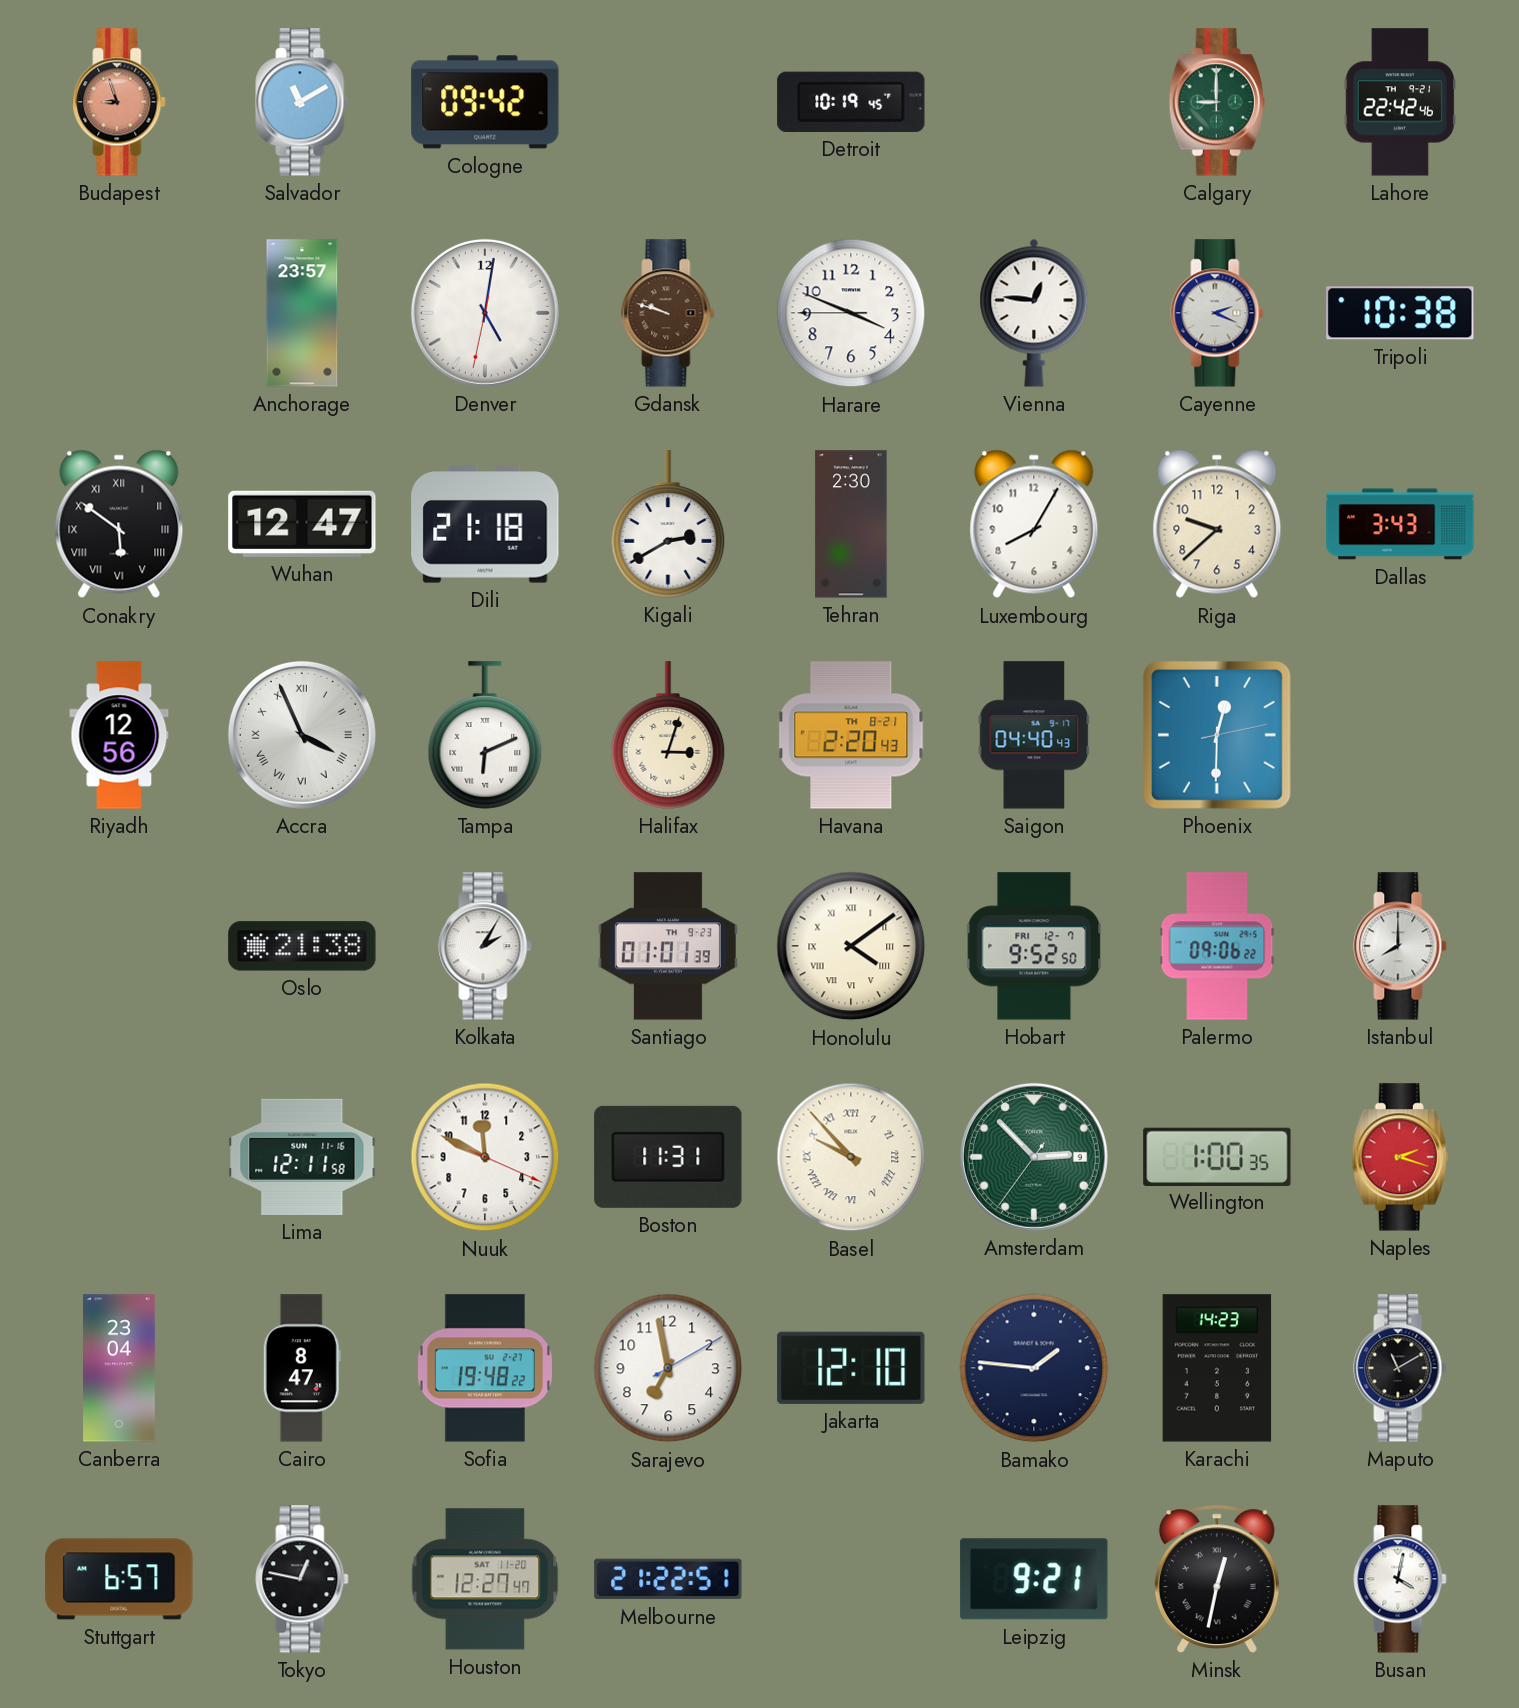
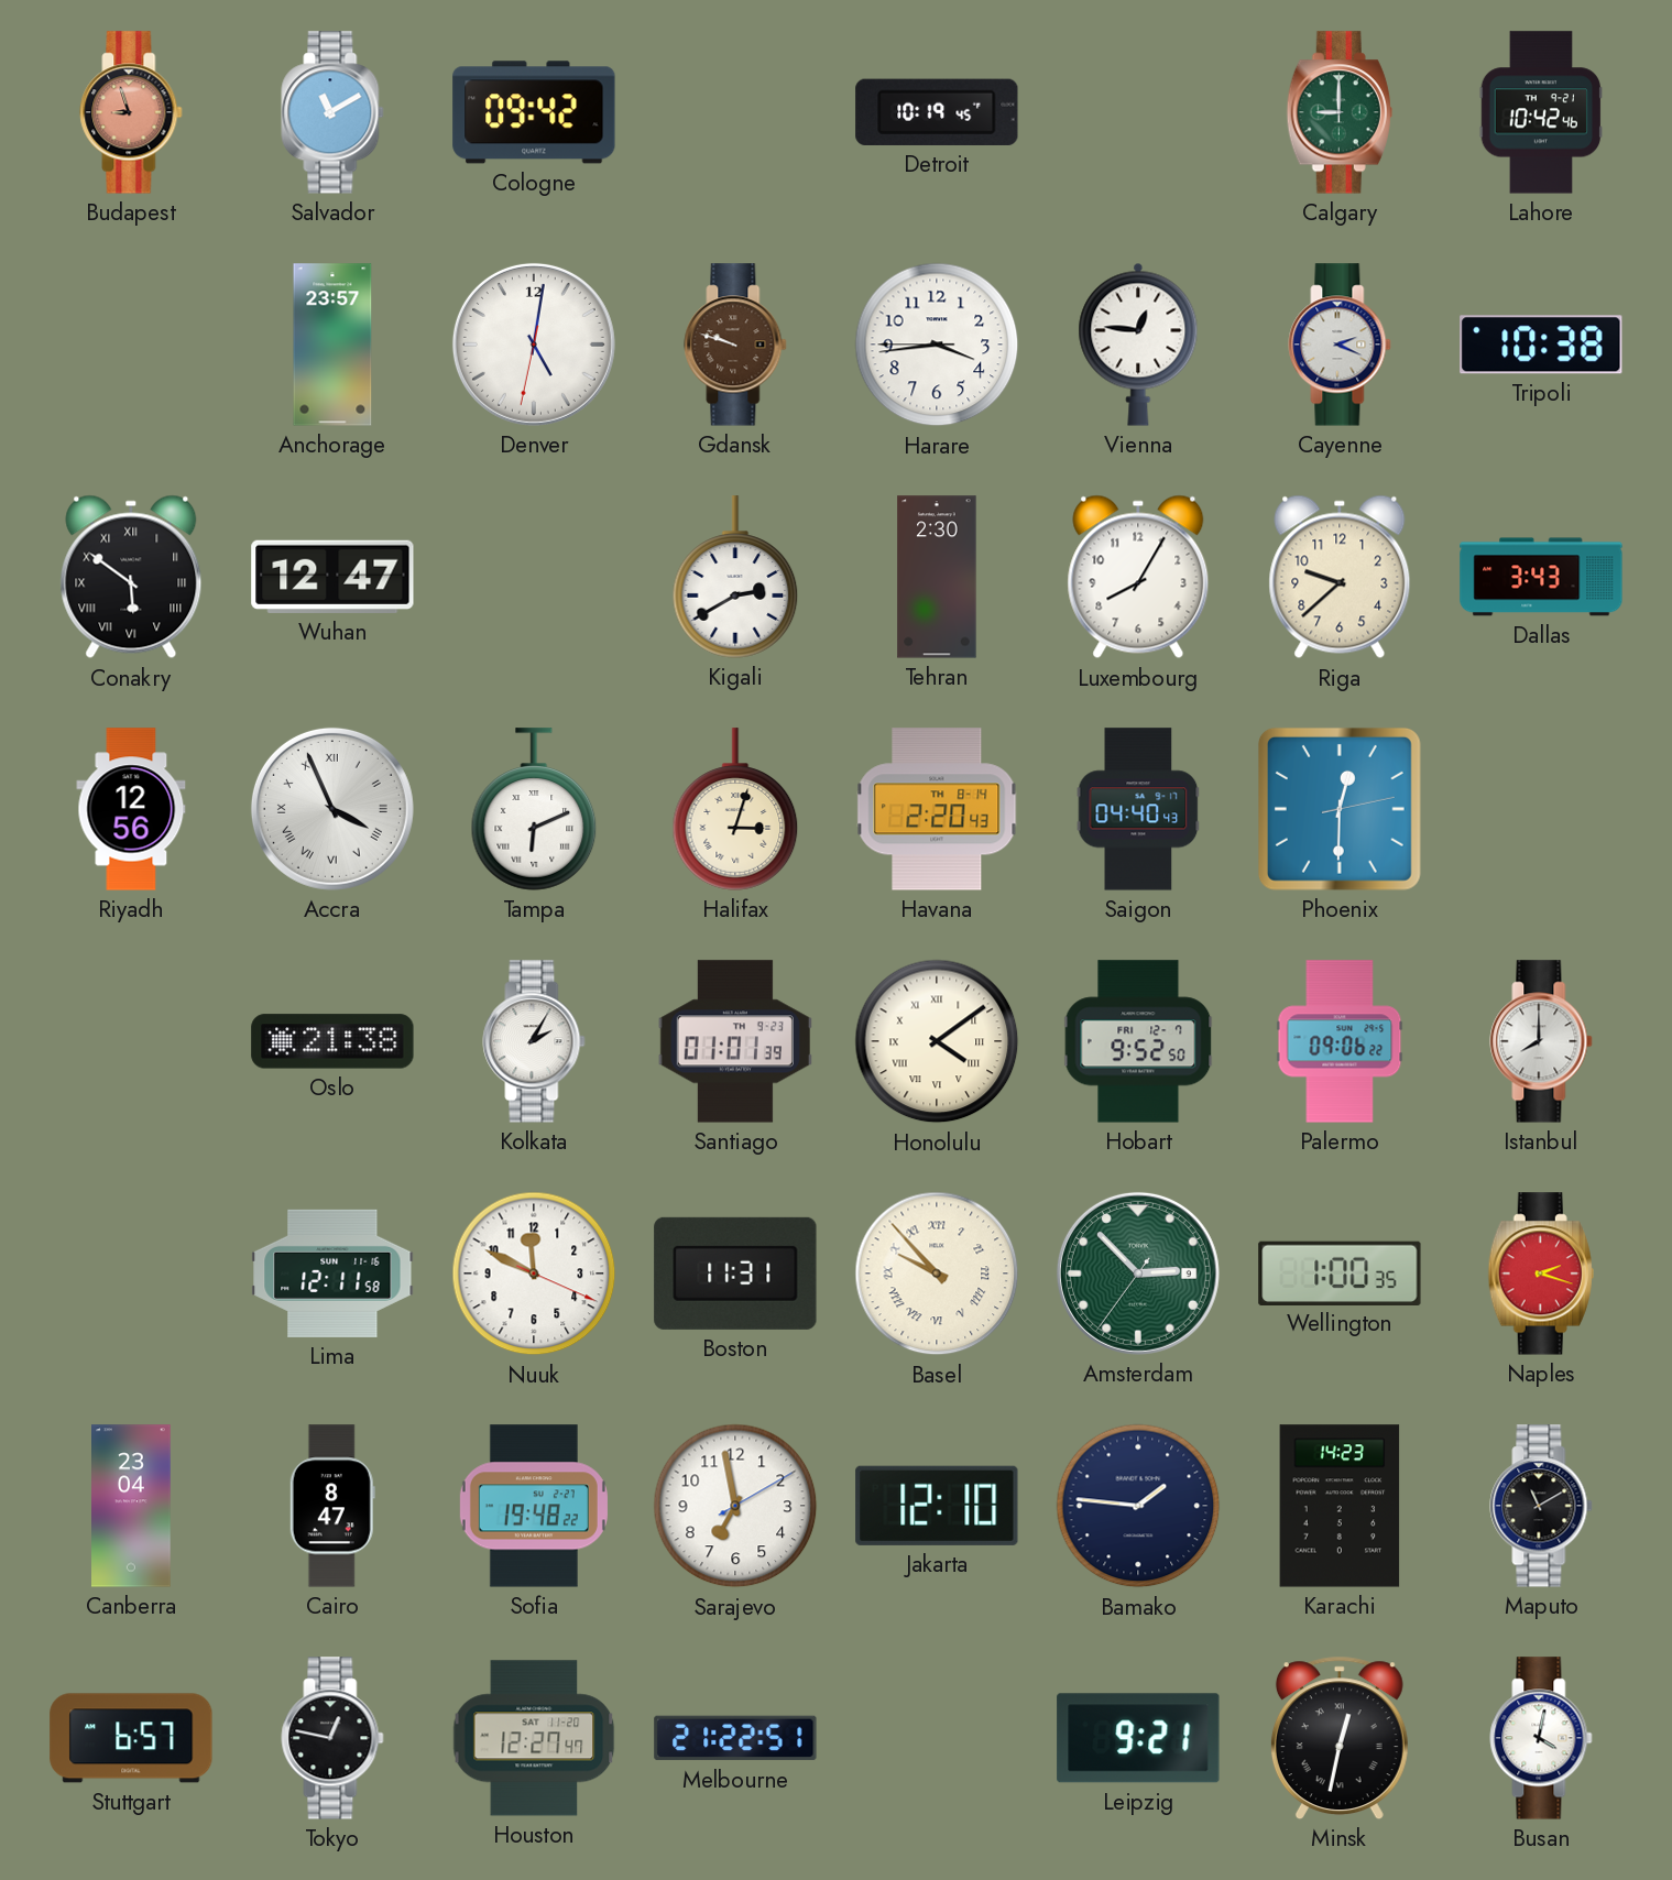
Lahore: 22:42 -> 10:42 (1541, 112)
Harare: 3:48 -> 3:43 (937, 345)
Dili: 21:18 -> none (485, 524)
Havana date: TH 8-21 -> TH 8-14 (937, 809)
